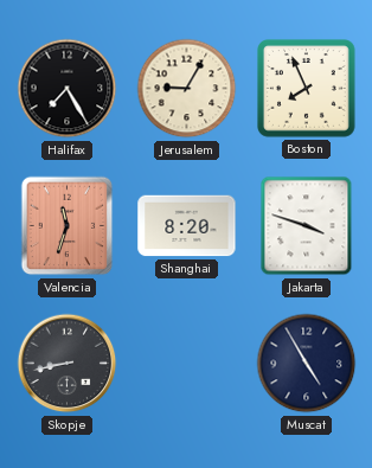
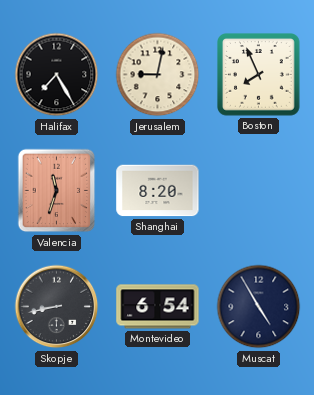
Jerusalem: 9:05 -> 9:02 (158, 75)
Jakarta: 3:48 -> none (307, 226)
Montevideo: none -> 6:54 (158, 307)
